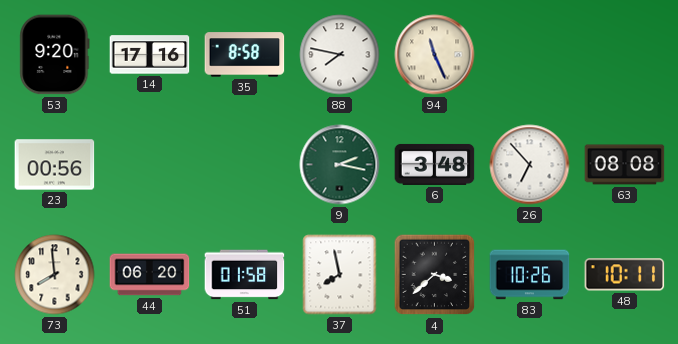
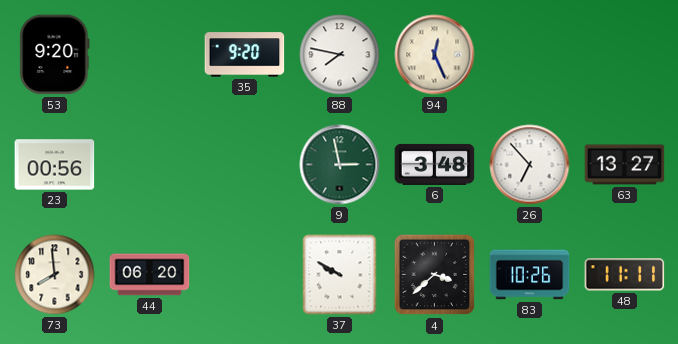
14: 17:16 -> none (150, 55)
35: 8:58 -> 9:20 (245, 55)
94: 11:26 -> 12:26 (435, 55)
9: 2:17 -> 2:58 (340, 165)
63: 08:08 -> 13:27 (625, 165)
51: 01:58 -> none (245, 275)
37: 7:58 -> 9:50 (340, 275)
48: 10:11 -> 11:11 (625, 275)
